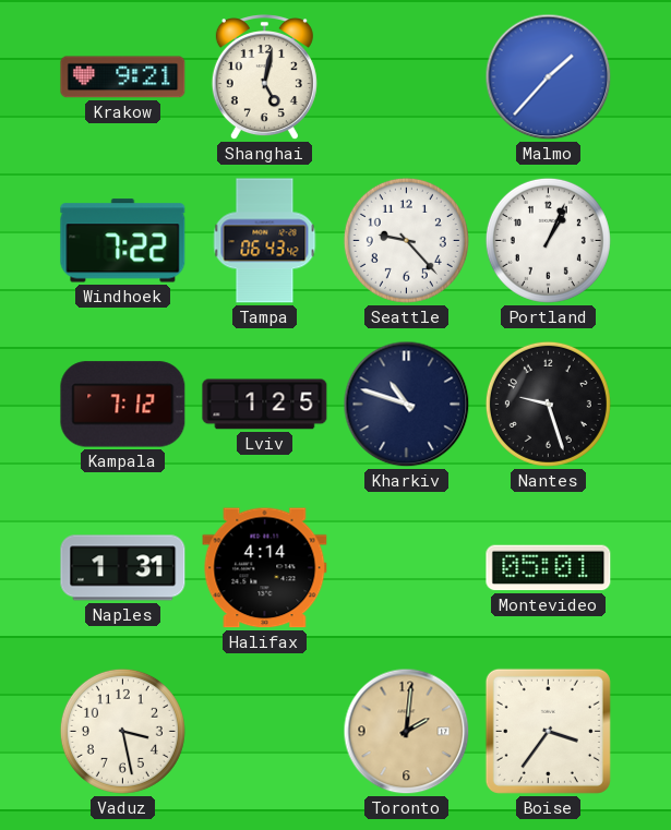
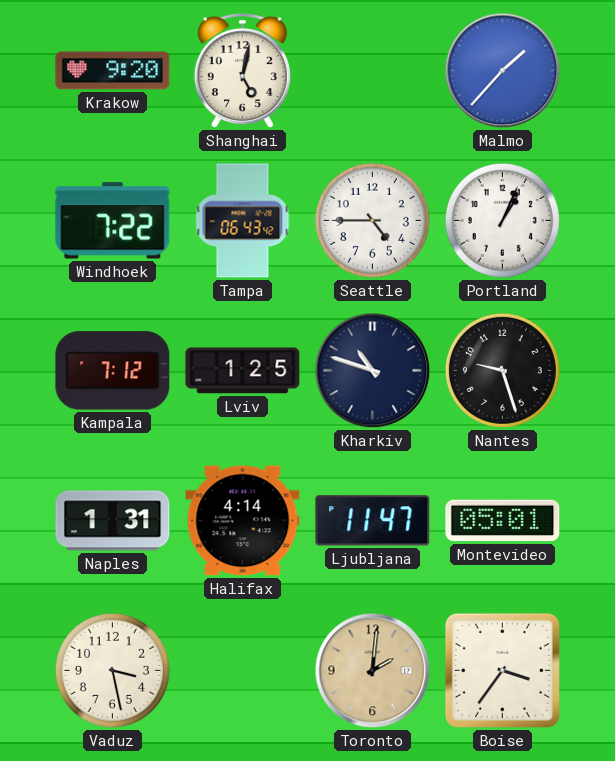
Krakow: 9:21 -> 9:20 (113, 71)
Seattle: 9:23 -> 4:45 (372, 220)
Ljubljana: none -> 11:47 (373, 521)
